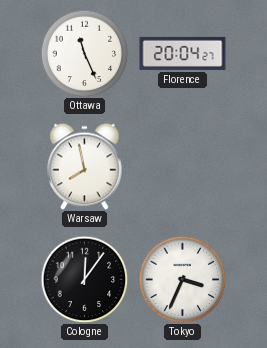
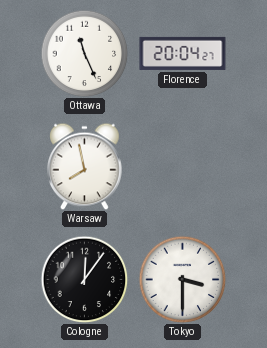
Tokyo: 3:34 -> 3:30 (182, 279)
